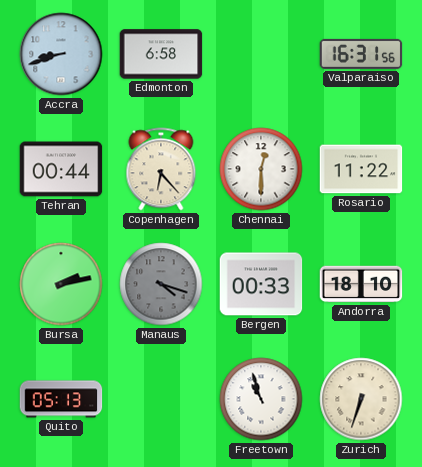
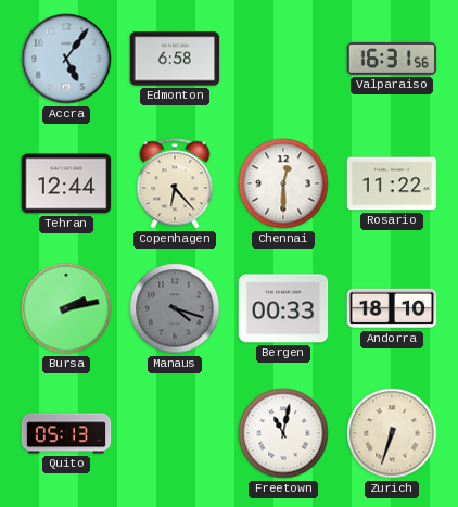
Accra: 8:42 -> 5:06 (66, 59)
Tehran: 00:44 -> 12:44 (66, 183)
Freetown: 10:57 -> 11:02 (283, 433)
